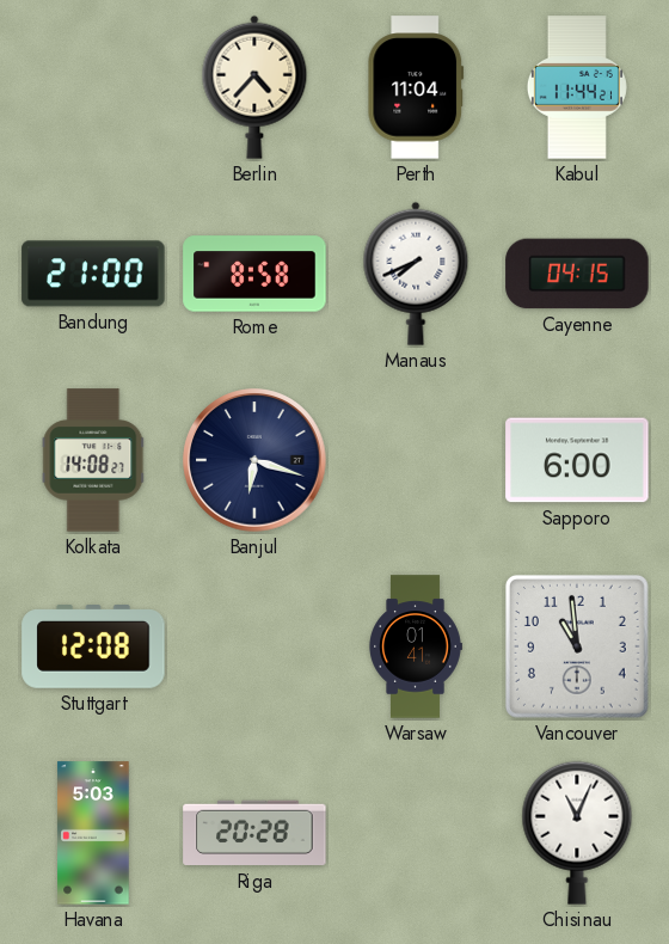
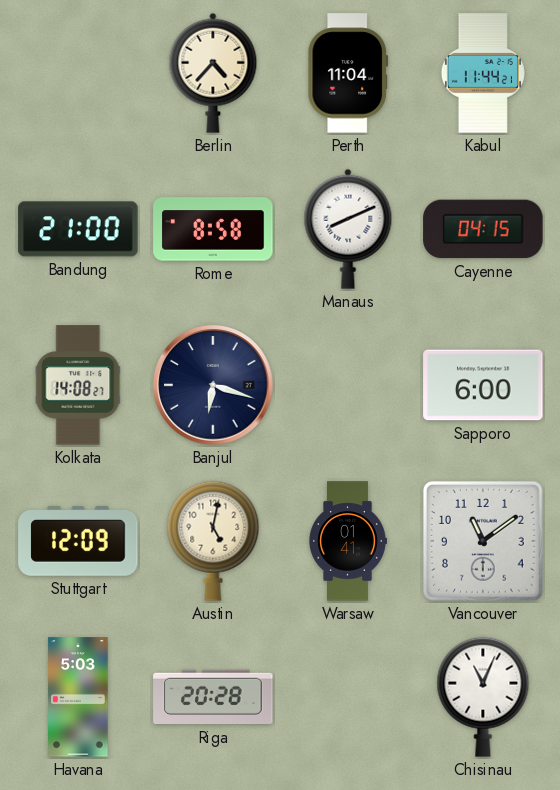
Manaus: 7:41 -> 8:11 (348, 229)
Stuttgart: 12:08 -> 12:09 (78, 542)
Austin: none -> 5:02 (213, 541)
Vancouver: 10:59 -> 11:09 (483, 541)
